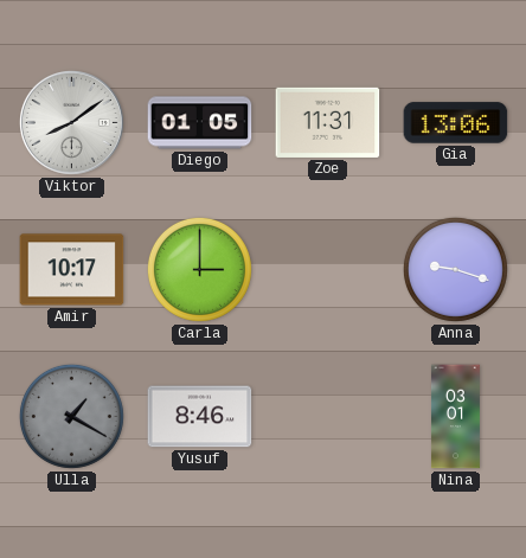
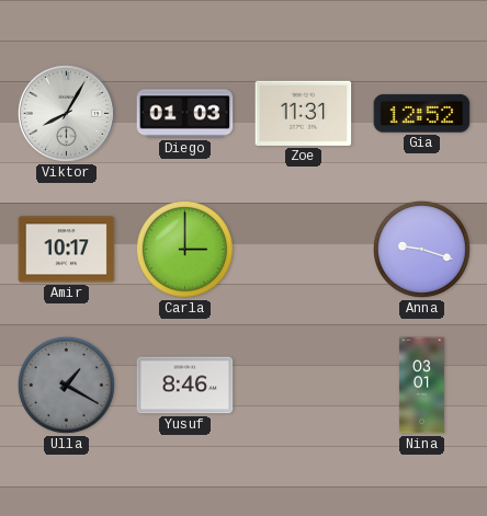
Viktor: 8:09 -> 8:05 (66, 113)
Diego: 01:05 -> 01:03 (185, 114)
Gia: 13:06 -> 12:52 (422, 114)
